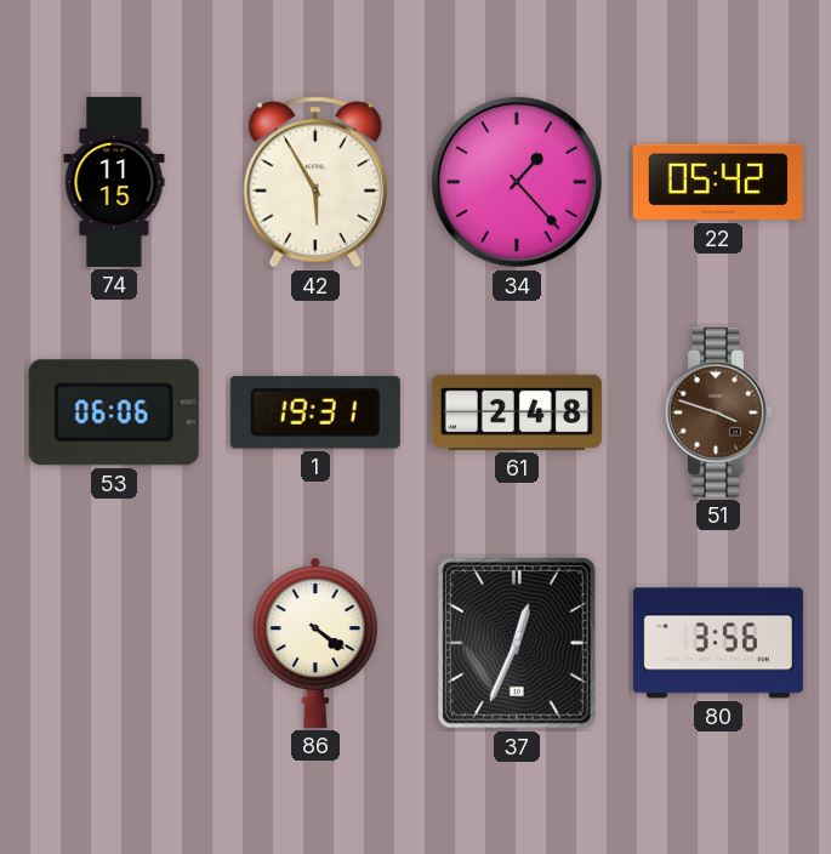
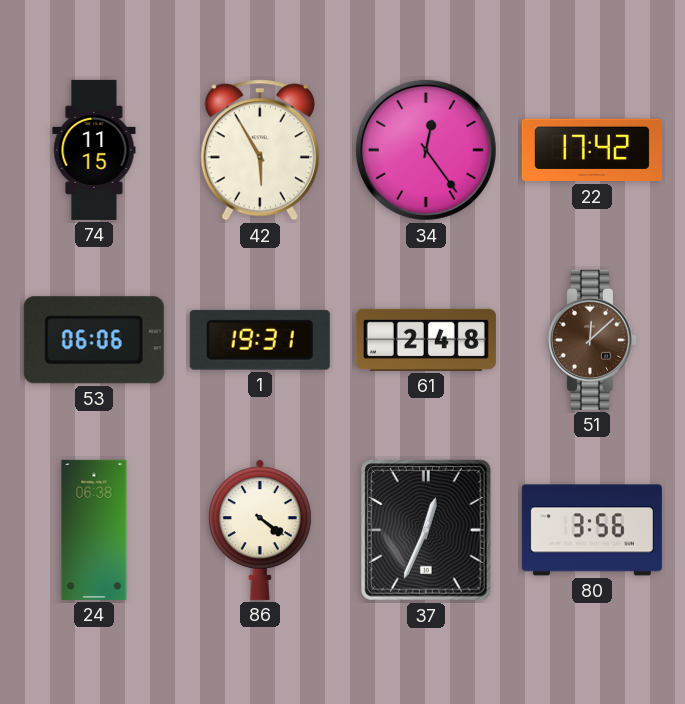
34: 1:23 -> 12:24 (426, 150)
22: 05:42 -> 17:42 (592, 150)
51: 3:48 -> 12:08 (591, 340)
24: none -> 06:38 (94, 530)
